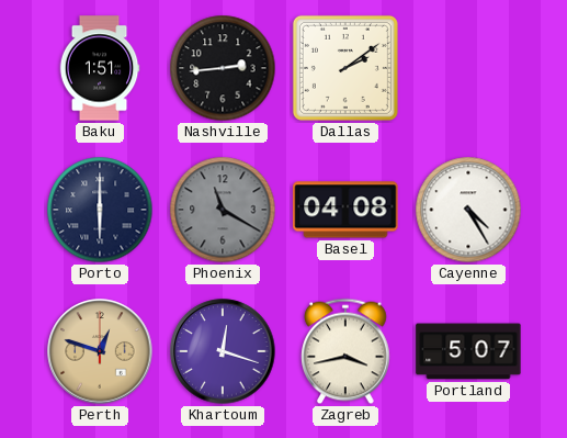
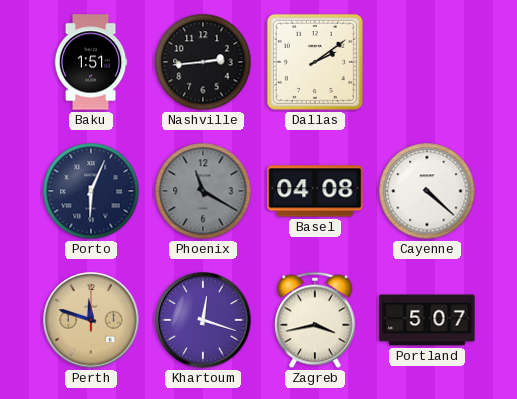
Porto: 6:00 -> 6:04 (91, 191)
Cayenne: 4:25 -> 4:22 (427, 191)
Perth: 12:48 -> 11:48 (91, 320)
